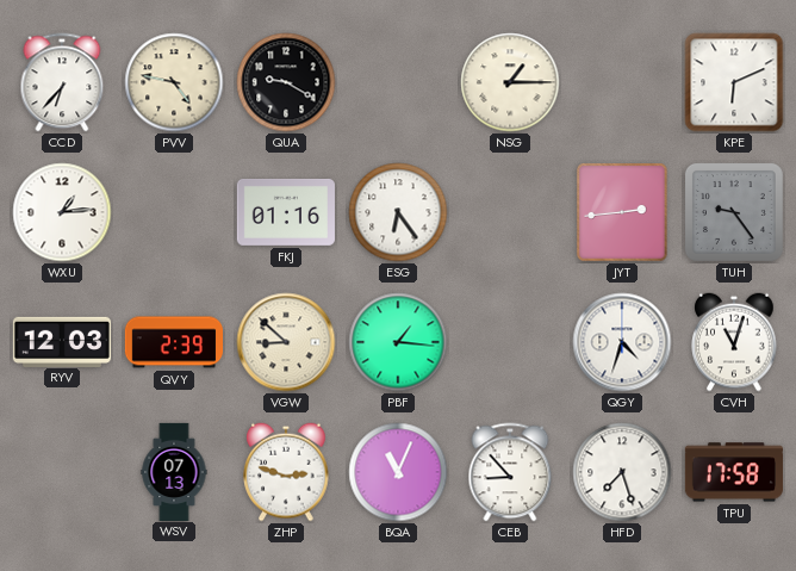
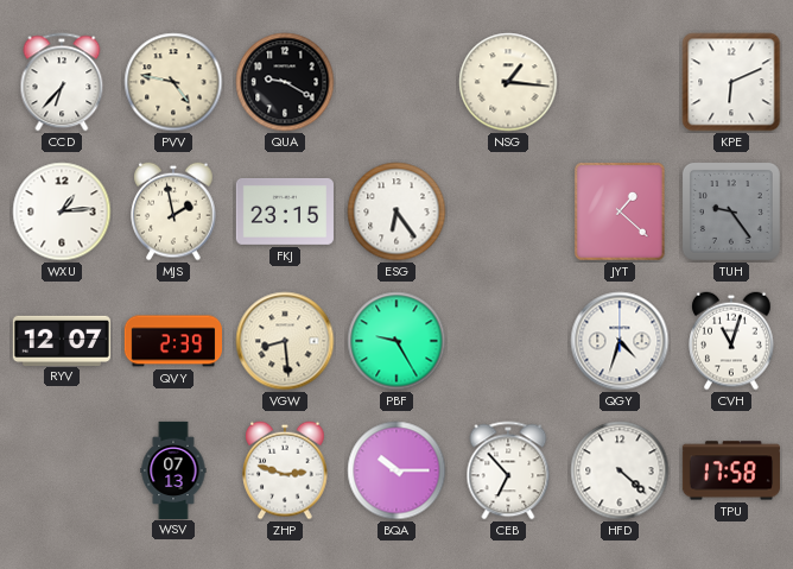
NSG: 1:15 -> 1:16 (508, 82)
MJS: none -> 1:58 (173, 211)
FKJ: 01:16 -> 23:15 (285, 211)
JYT: 2:44 -> 1:22 (620, 211)
RYV: 12:03 -> 12:07 (61, 340)
VGW: 8:52 -> 8:29 (285, 341)
PBF: 1:16 -> 9:25 (396, 341)
BQA: 11:04 -> 10:15 (396, 470)
CEB: 8:53 -> 6:53 (508, 470)
HFD: 7:27 -> 4:22 (620, 470)
